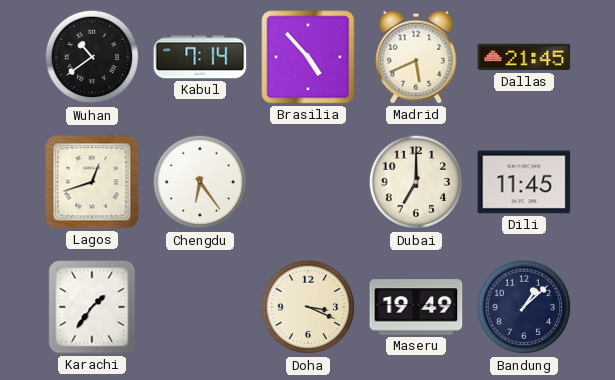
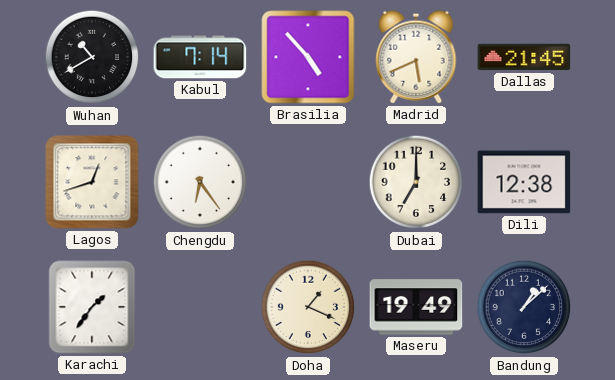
Wuhan: 10:39 -> 10:40 (92, 57)
Dili: 11:45 -> 12:38 (524, 182)
Doha: 3:19 -> 1:19 (308, 307)
